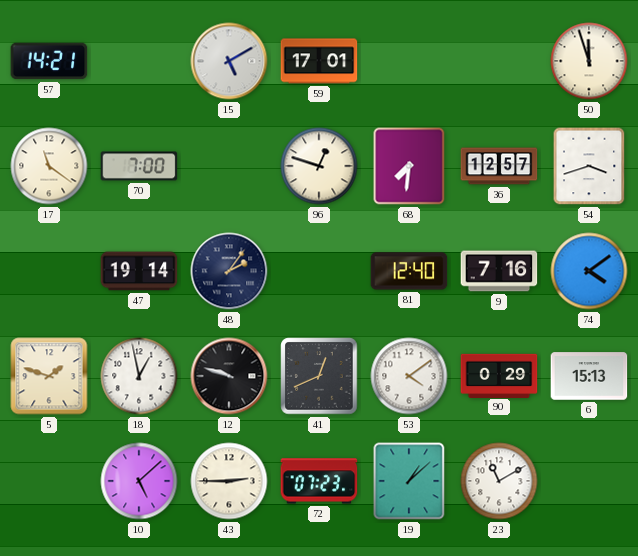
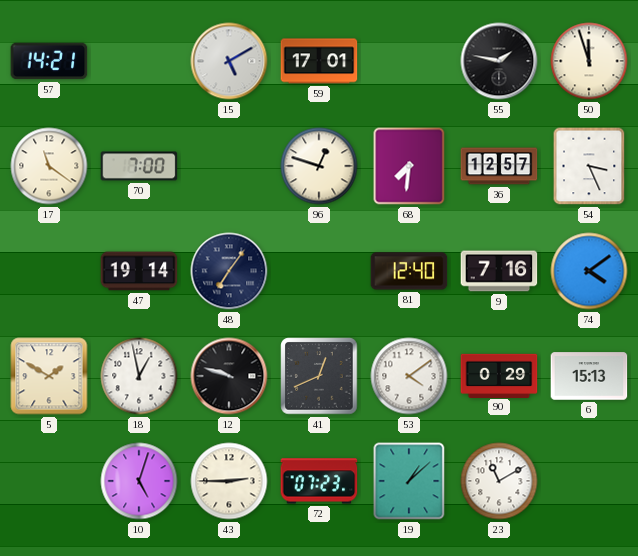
55: none -> 1:47 (499, 61)
54: 3:42 -> 3:26 (589, 166)
48: 2:06 -> 7:06 (229, 271)
5: 1:48 -> 1:50 (49, 376)
10: 5:08 -> 5:03 (139, 481)
